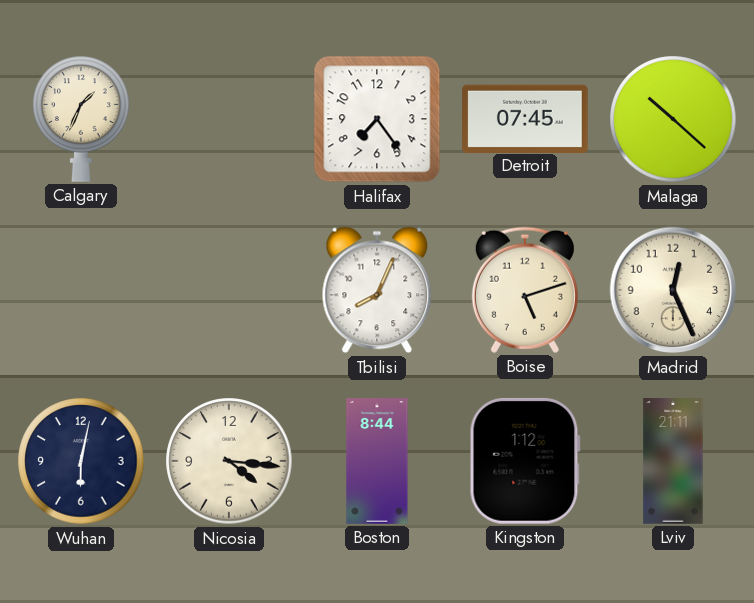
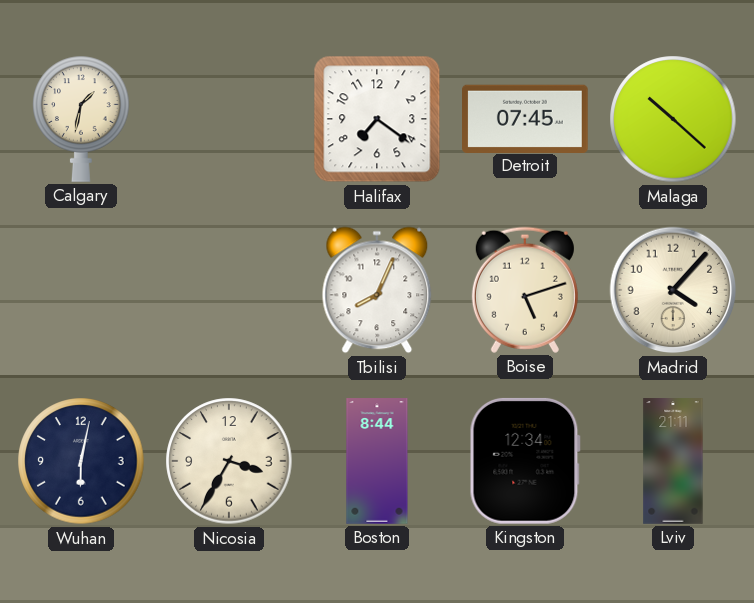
Calgary: 1:34 -> 1:32 (81, 119)
Halifax: 7:24 -> 7:21 (377, 119)
Madrid: 12:26 -> 4:07 (673, 290)
Nicosia: 4:16 -> 3:35 (229, 461)
Kingston: 1:12 -> 12:34 (525, 461)
